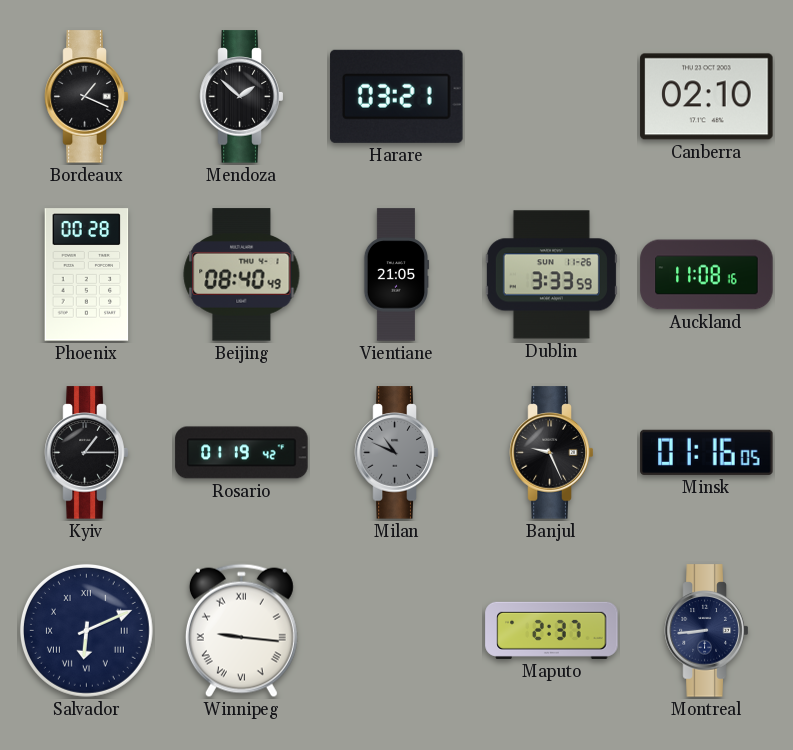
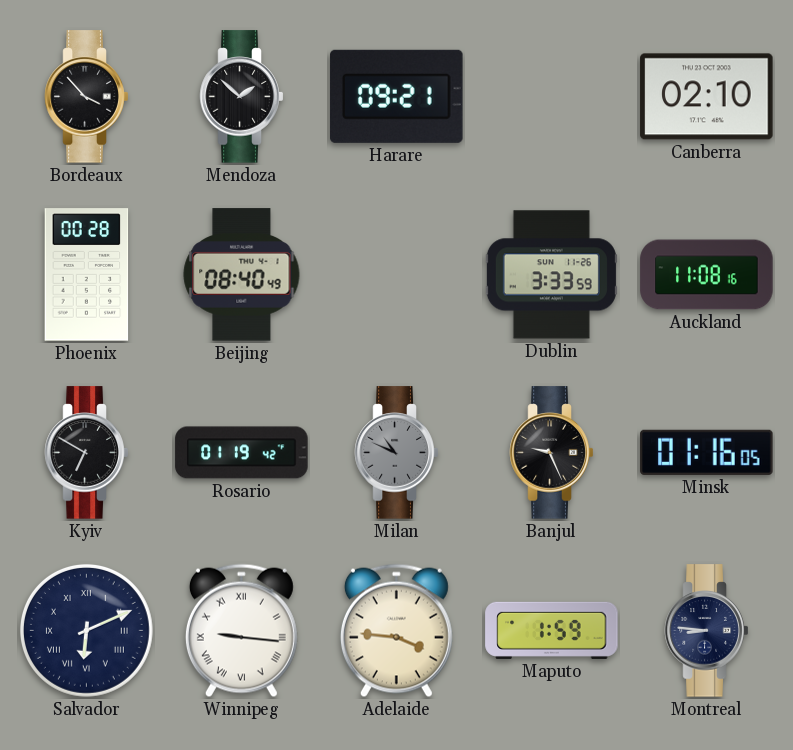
Bordeaux: 1:19 -> 3:53 (87, 97)
Harare: 03:21 -> 09:21 (397, 96)
Vientiane: 21:05 -> none (396, 275)
Kyiv: 1:15 -> 6:50 (87, 453)
Adelaide: none -> 3:46 (396, 631)
Maputo: 2:37 -> 1:59 (552, 630)
Montreal: 8:44 -> 8:46 (707, 631)
